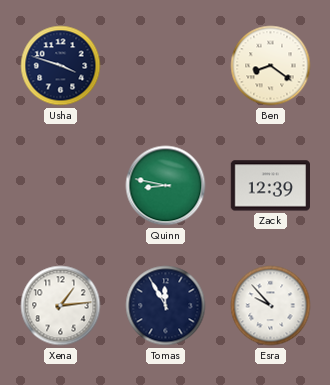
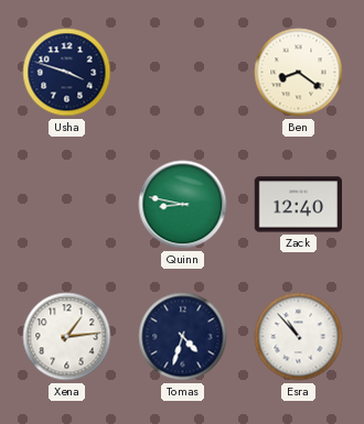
Zack: 12:39 -> 12:40 (298, 205)
Tomas: 11:55 -> 4:33 (183, 337)
Esra: 9:53 -> 10:53 (299, 337)
